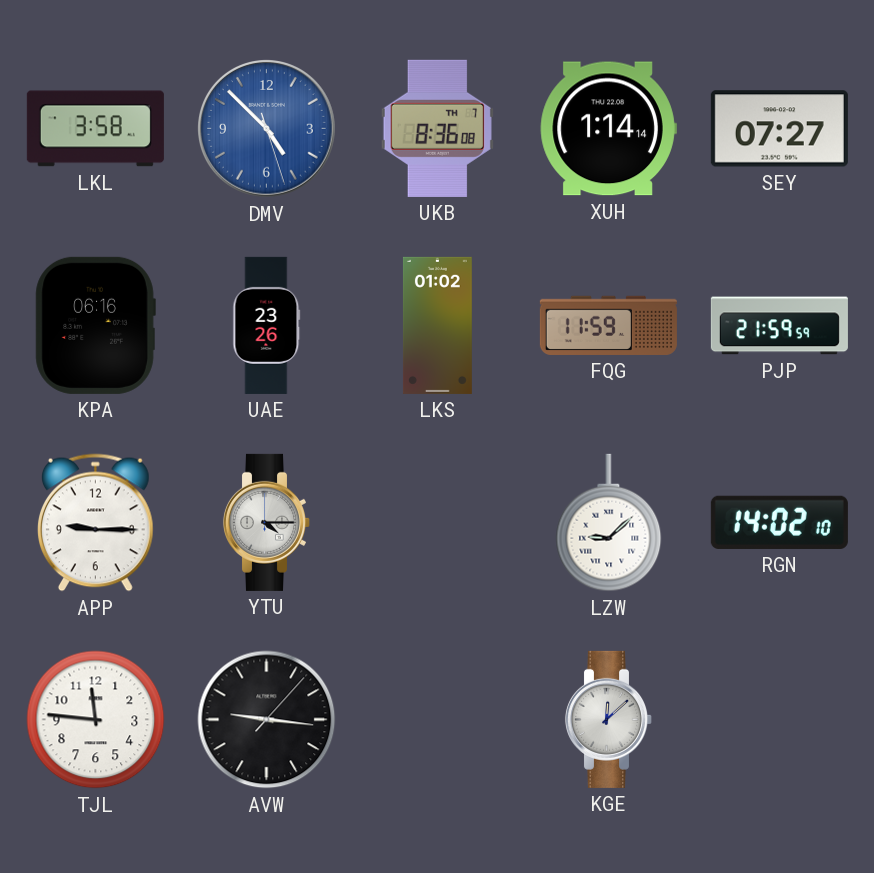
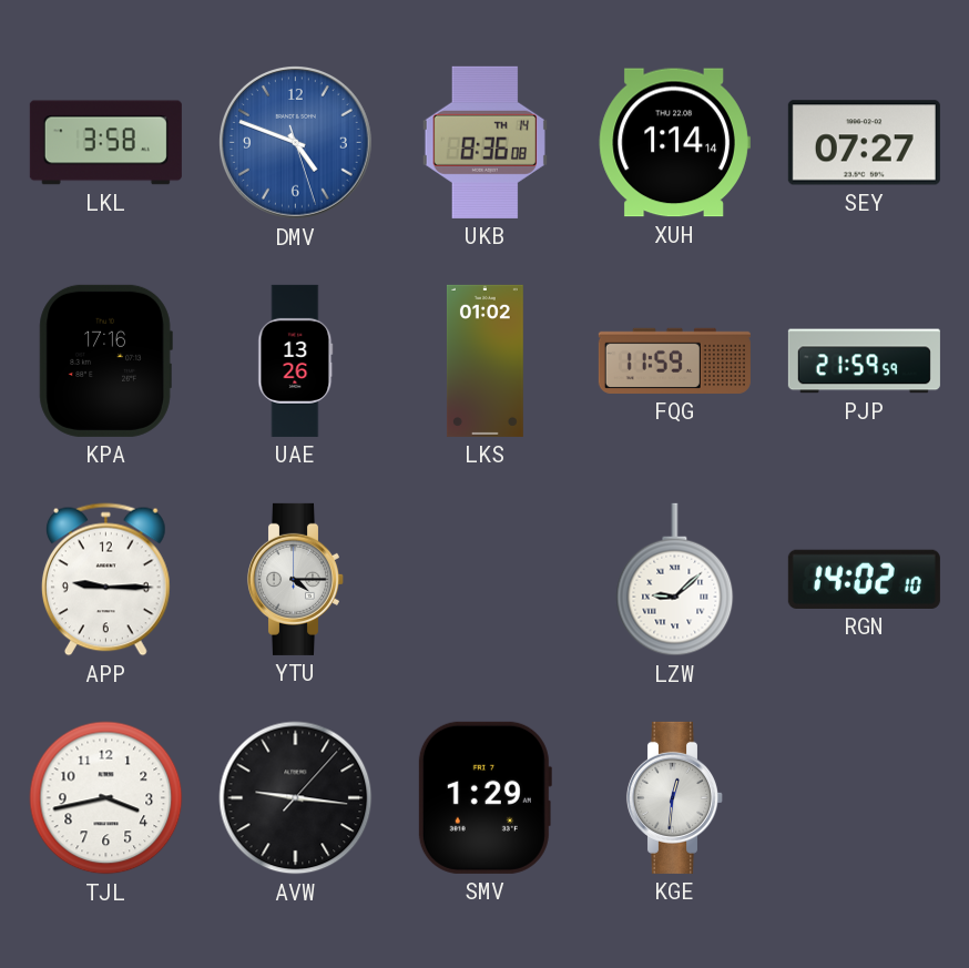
DMV: 4:52 -> 4:48 (296, 143)
UKB date: TH 7 -> TH 14 (484, 142)
KPA: 06:16 -> 17:16 (105, 360)
UAE: 23:26 -> 13:26 (296, 360)
TJL: 11:46 -> 3:43 (106, 798)
SMV: none -> 1:29 (484, 797)
KGE: 12:08 -> 12:31 (674, 797)
